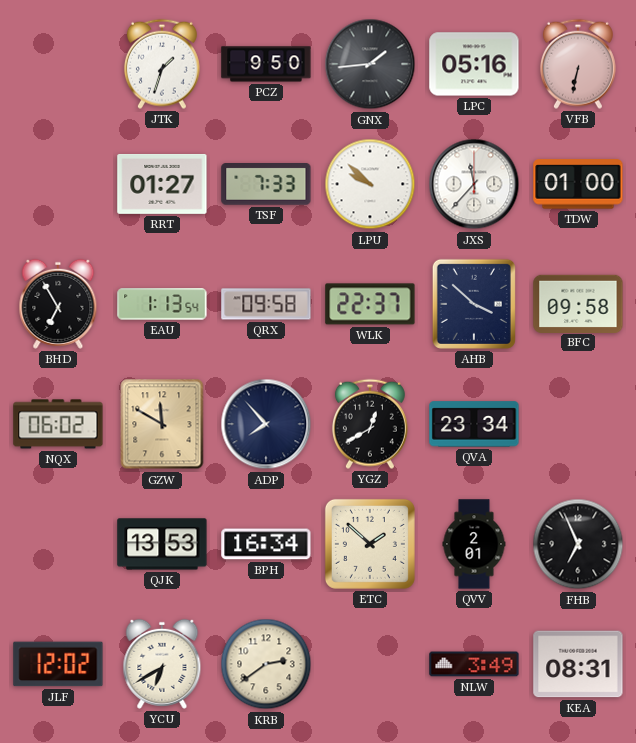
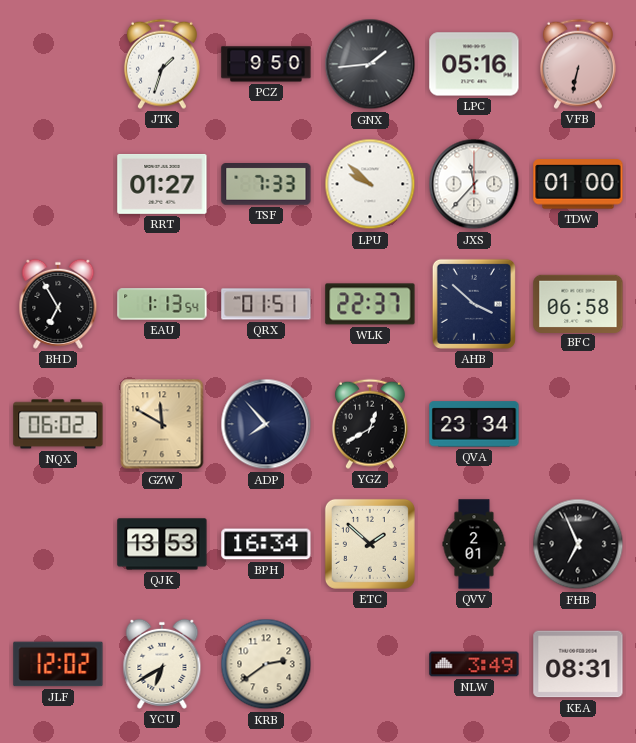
QRX: 09:58 -> 01:51 (266, 304)
BFC: 09:58 -> 06:58 (578, 303)
